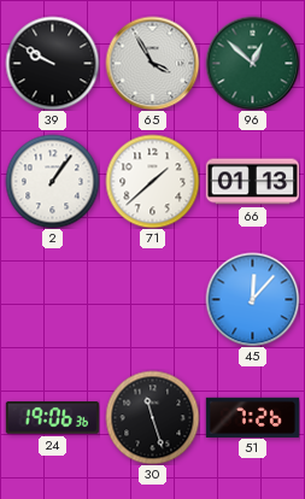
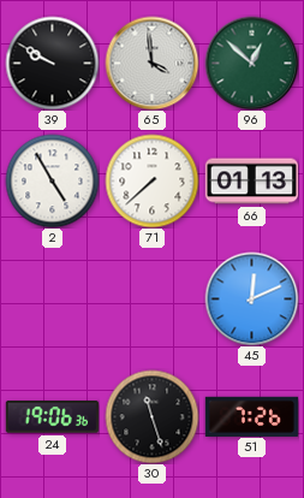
65: 3:55 -> 3:59 (151, 63)
2: 1:06 -> 4:55 (52, 180)
71: 1:38 -> 7:38 (151, 180)
45: 12:07 -> 12:11 (251, 298)
